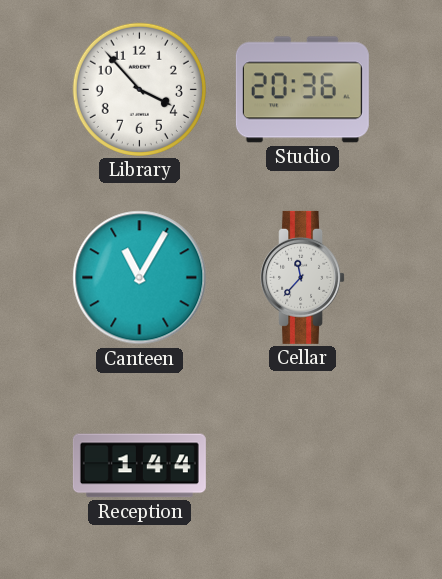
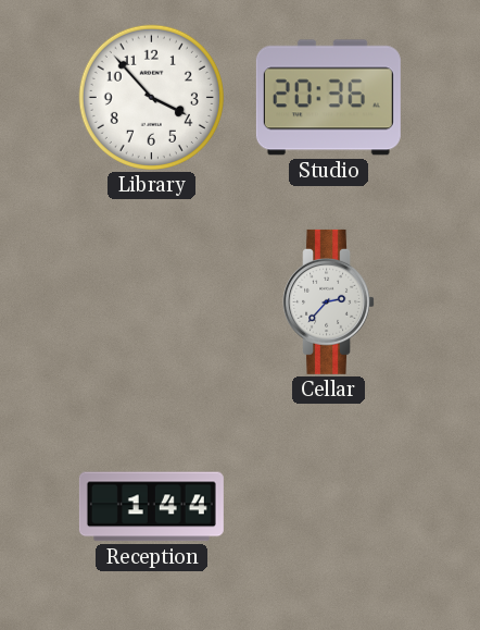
Canteen: 11:05 -> none (140, 278)
Cellar: 11:37 -> 2:37 (329, 301)
